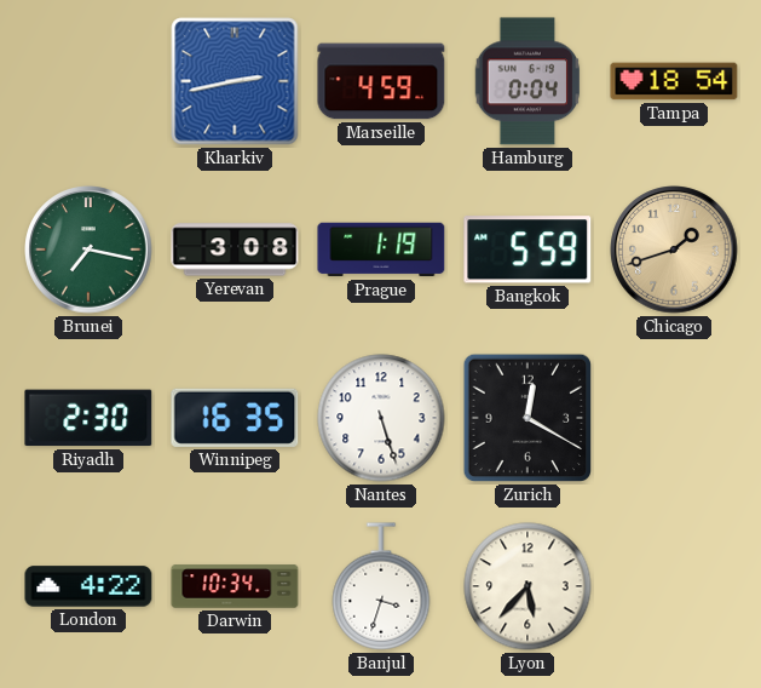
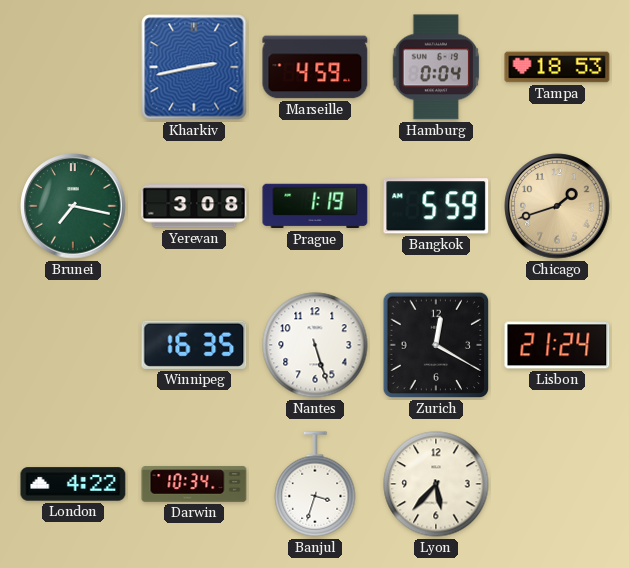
Tampa: 18:54 -> 18:53 (557, 67)
Riyadh: 2:30 -> none (88, 418)
Lisbon: none -> 21:24 (557, 345)
